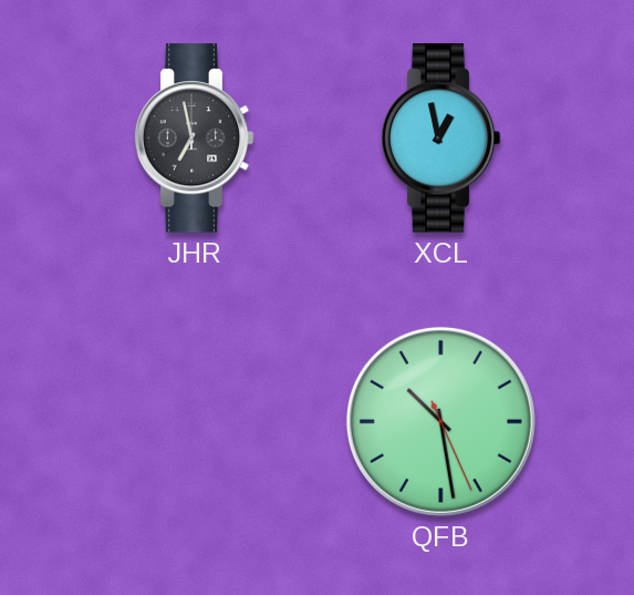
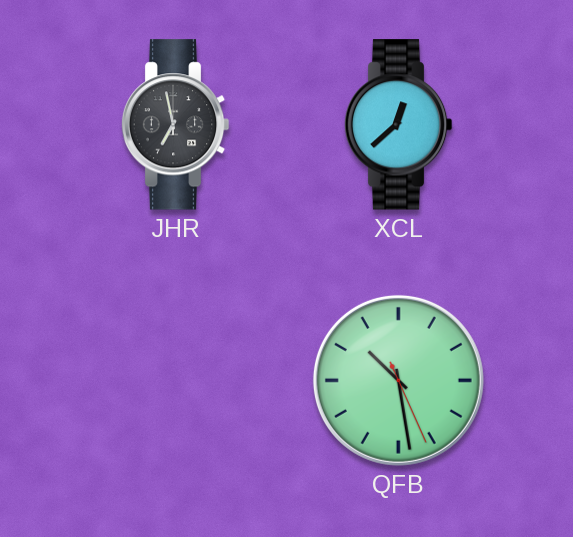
XCL: 12:58 -> 12:38 (398, 125)
